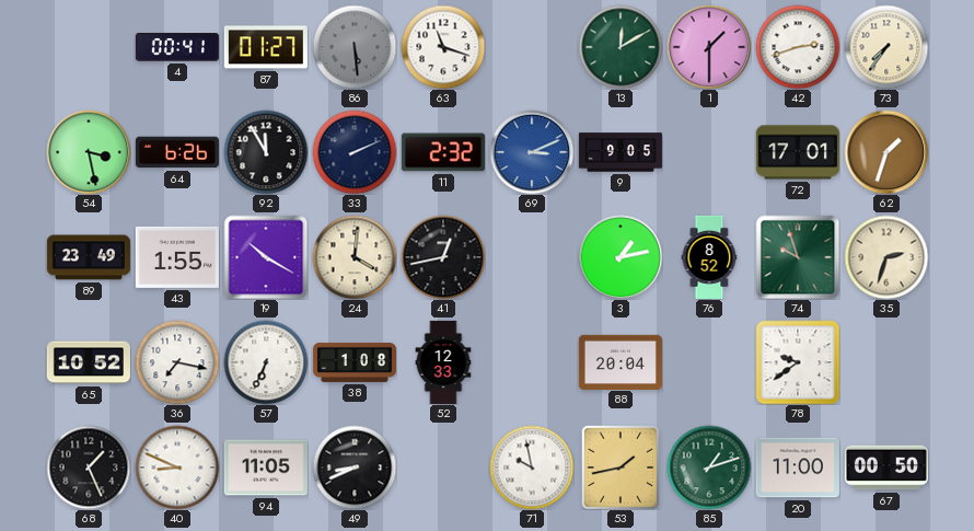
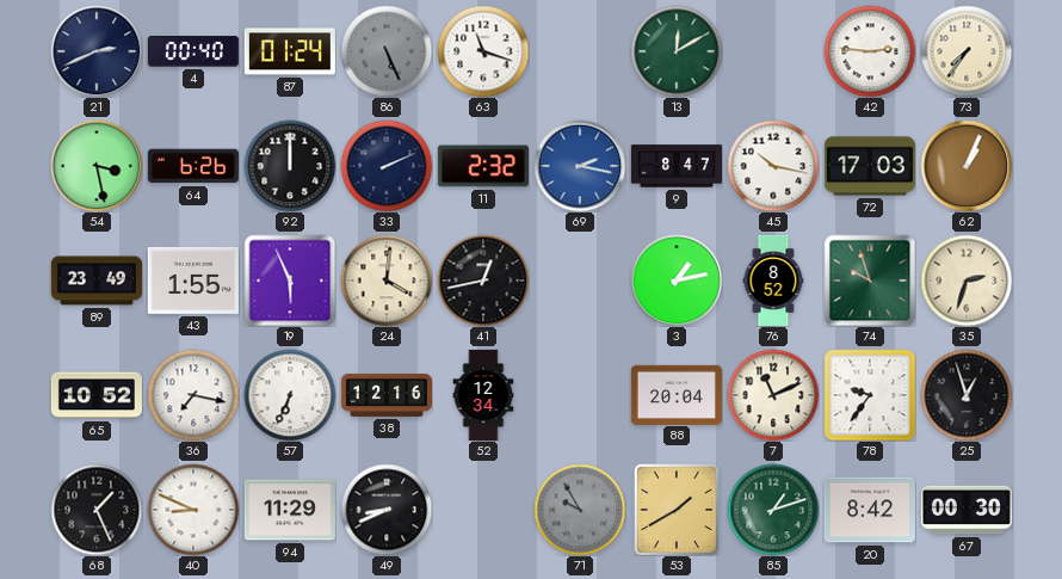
21: none -> 2:41 (97, 51)
4: 00:41 -> 00:40 (193, 51)
87: 01:27 -> 01:24 (290, 51)
86: 5:29 -> 5:26 (387, 51)
1: 1:30 -> none (709, 47)
42: 2:42 -> 2:46 (870, 51)
92: 11:55 -> 12:00 (290, 166)
69: 3:11 -> 2:17 (580, 166)
9: 9:05 -> 8:47 (677, 166)
45: none -> 10:17 (773, 166)
72: 17:01 -> 17:03 (870, 166)
62: 1:33 -> 1:04 (967, 166)
19: 10:20 -> 5:56 (290, 281)
38: 1:08 -> 12:16 (387, 395)
52: 12:33 -> 12:34 (483, 395)
7: none -> 11:11 (773, 395)
78: 9:39 -> 9:36 (870, 395)
25: none -> 12:57 (967, 395)
94: 11:05 -> 11:29 (290, 510)
71: 9:58 -> 9:55 (580, 510)
71 dial: white -> grey (580, 510)
53: 1:43 -> 1:40 (677, 510)
20: 11:00 -> 8:42 (870, 510)
67: 00:50 -> 00:30 (967, 510)
